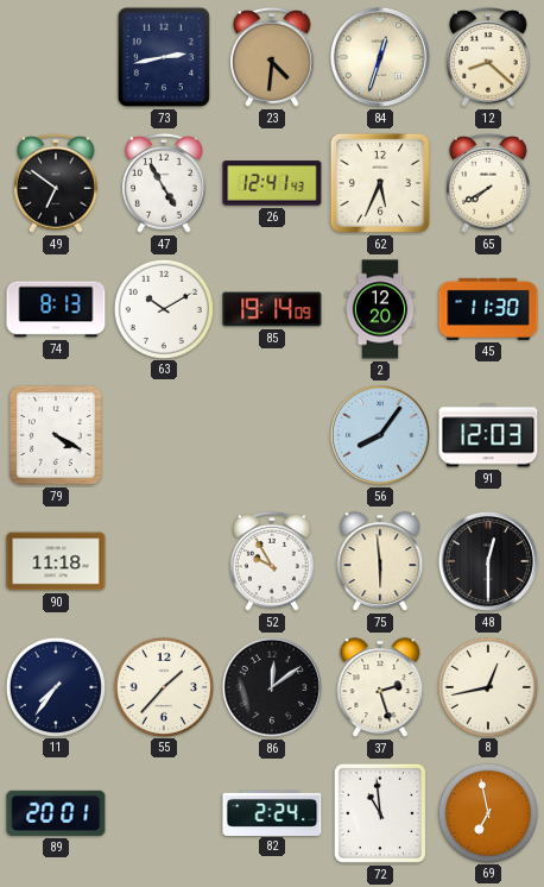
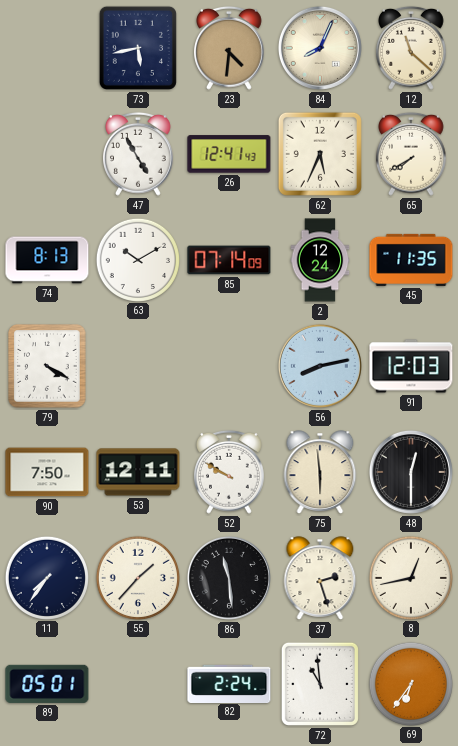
73: 2:43 -> 5:43 (138, 48)
84: 12:33 -> 8:04 (320, 48)
12: 8:22 -> 11:22 (412, 48)
49: 6:51 -> none (57, 183)
85: 19:14 -> 07:14 (229, 260)
2: 12:20 -> 12:24 (320, 260)
45: 11:30 -> 11:35 (411, 260)
56: 8:06 -> 8:13 (320, 366)
90: 11:18 -> 7:50 (47, 472)
53: none -> 12:11 (138, 472)
52: 9:55 -> 9:50 (230, 472)
86: 12:09 -> 11:29 (229, 578)
89: 20:01 -> 05:01 (47, 684)
69: 6:58 -> 6:36 (410, 683)
